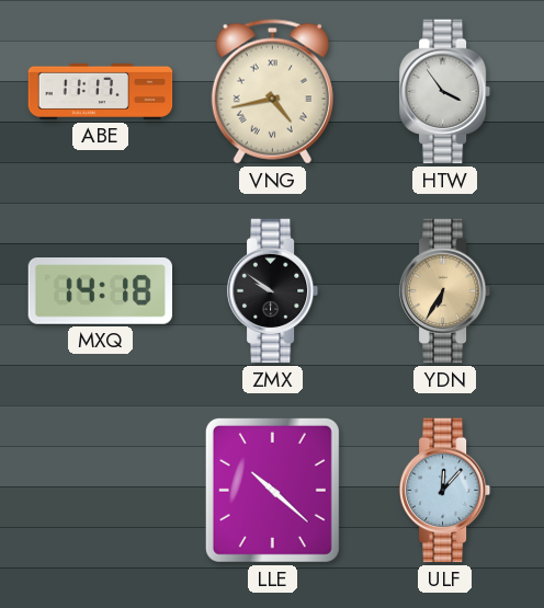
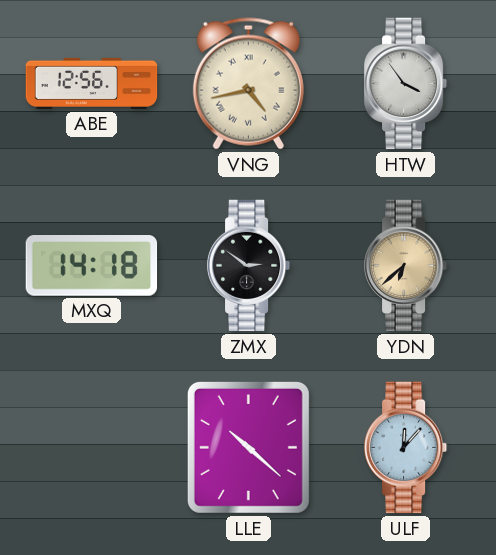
ABE: 11:17 -> 12:56 (92, 83)
ZMX: 9:51 -> 2:51 (249, 266)
YDN: 6:35 -> 6:38 (406, 266)
